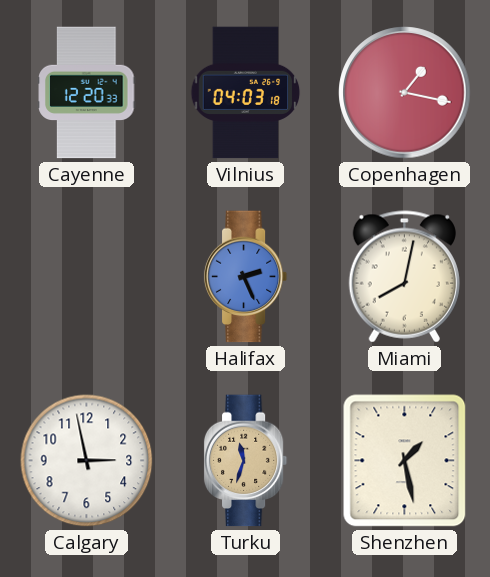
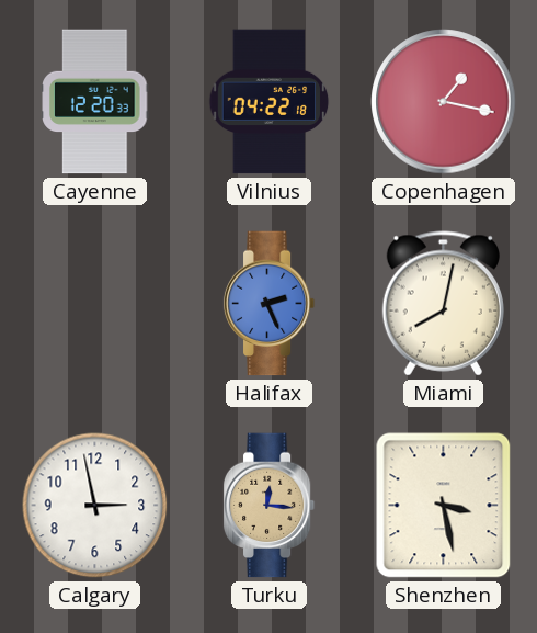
Vilnius: 04:03 -> 04:22 (270, 102)
Turku: 11:33 -> 12:16 (270, 506)
Shenzhen: 1:28 -> 3:28 (444, 506)
